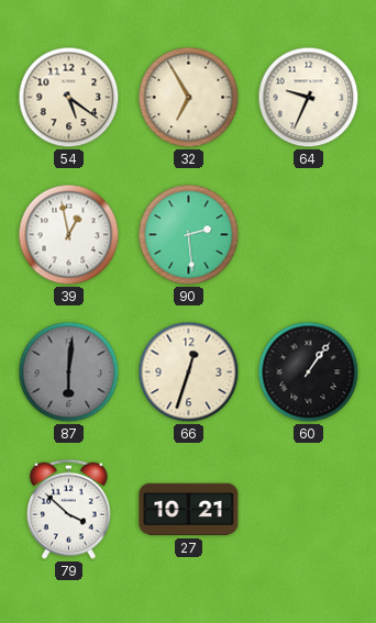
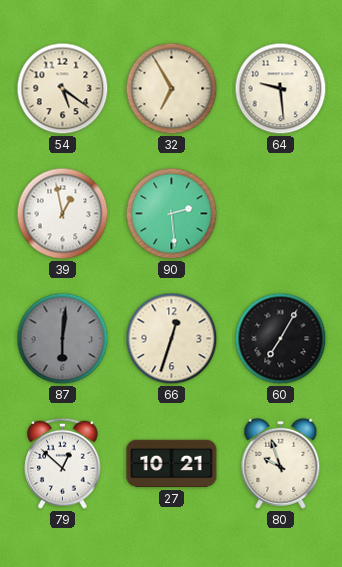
64: 9:34 -> 9:29 (281, 89)
60: 1:06 -> 7:05 (281, 339)
79: 3:52 -> 12:52 (63, 463)
80: none -> 9:57 (281, 463)
